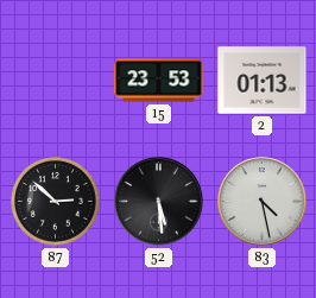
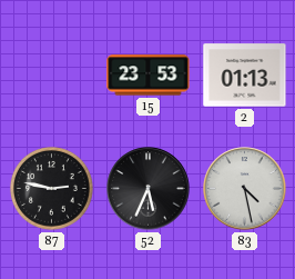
87: 2:52 -> 2:47 (51, 188)
52: 5:29 -> 5:34 (149, 189)
